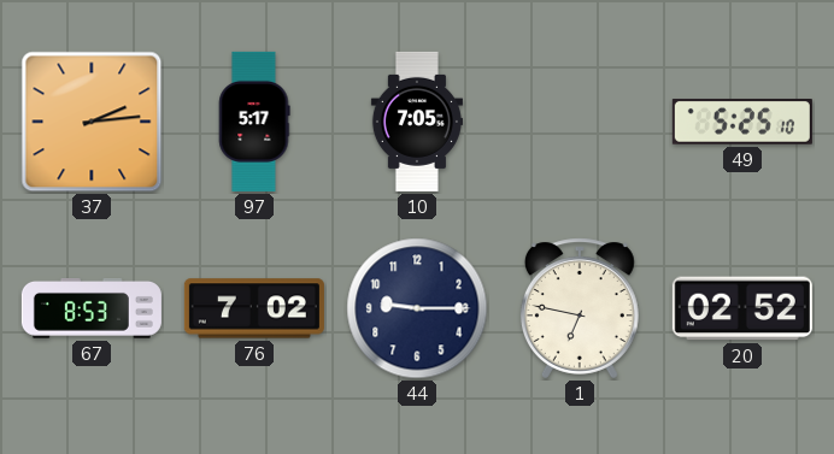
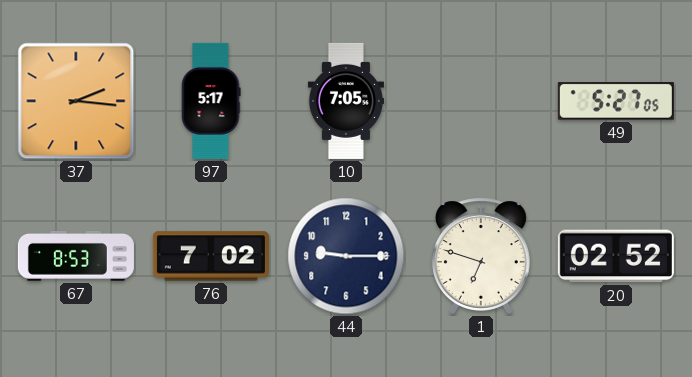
37: 2:14 -> 2:16 (76, 101)
49: 5:25 -> 5:27 (616, 101)
1: 6:47 -> 6:48 (481, 256)
